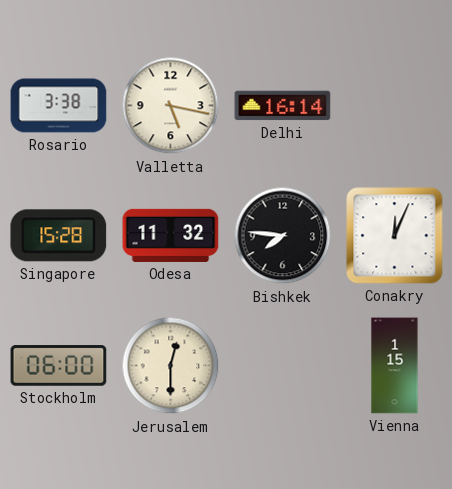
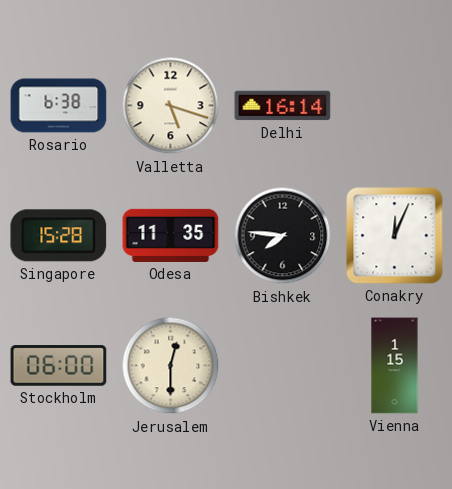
Rosario: 3:38 -> 6:38 (59, 106)
Valletta: 5:17 -> 5:18 (171, 106)
Odesa: 11:32 -> 11:35 (171, 235)
